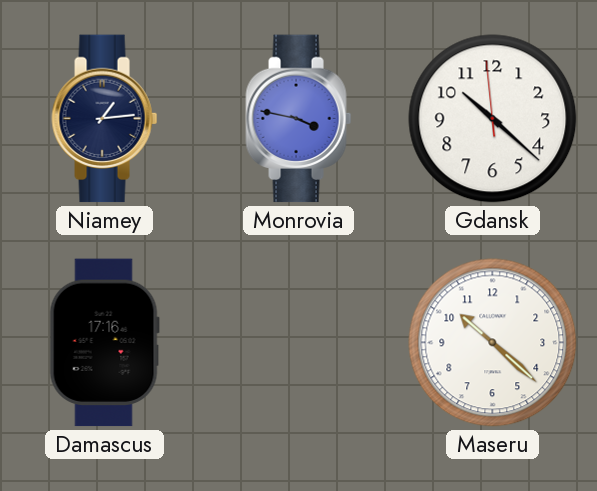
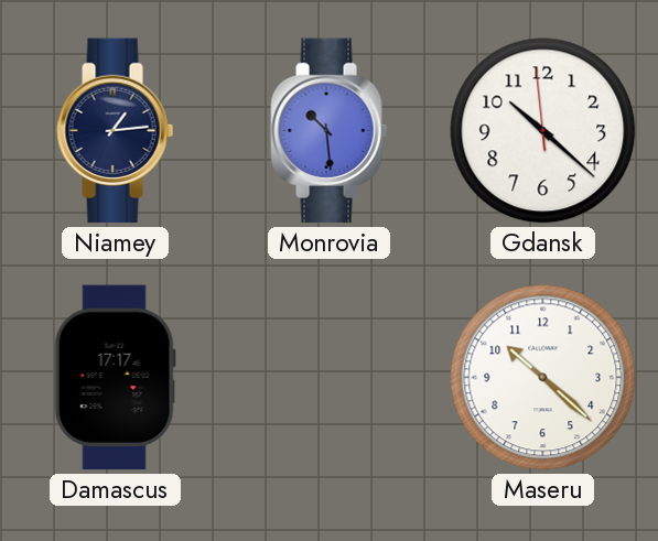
Monrovia: 3:47 -> 10:29 (330, 131)
Damascus: 17:16 -> 17:17 (115, 378)
